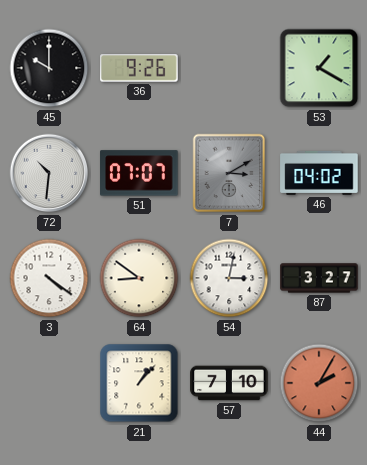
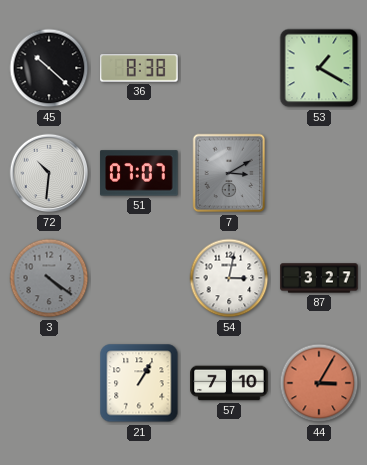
45: 10:00 -> 10:22 (49, 68)
36: 9:26 -> 8:38 (139, 68)
46: 04:02 -> none (319, 173)
3 dial: white -> grey (49, 278)
64: 8:51 -> none (139, 278)
21: 1:07 -> 1:05 (139, 383)
44: 2:05 -> 3:05 (319, 383)
